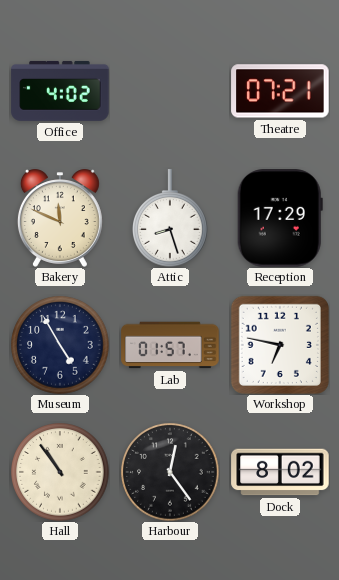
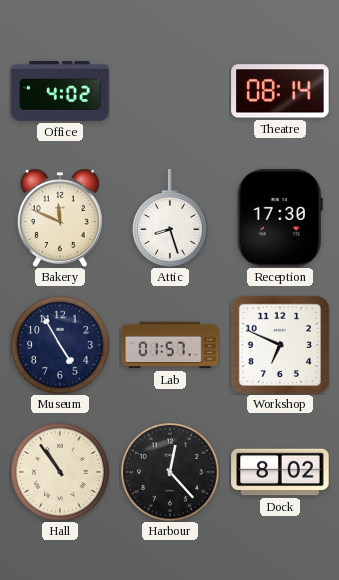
Theatre: 07:21 -> 08:14 (280, 91)
Reception: 17:29 -> 17:30 (280, 218)
Workshop: 6:47 -> 6:49 (280, 345)
Harbour: 12:24 -> 12:23 (170, 472)
